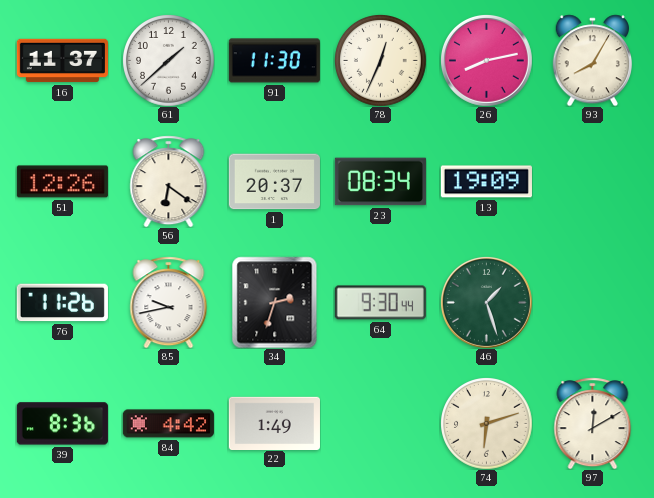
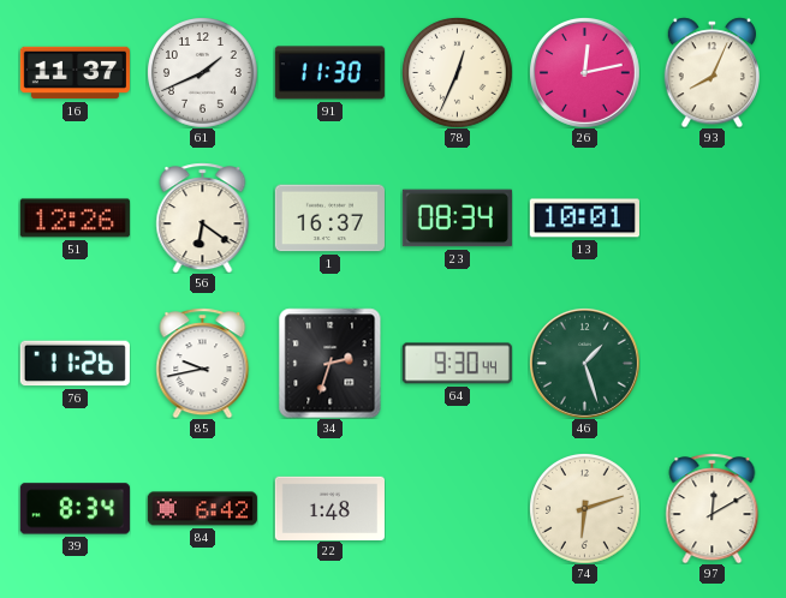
61: 1:38 -> 1:41 (203, 73)
26: 8:13 -> 12:13 (584, 72)
93: 8:05 -> 8:04 (711, 72)
1: 20:37 -> 16:37 (329, 219)
13: 19:09 -> 10:01 (584, 219)
39: 8:36 -> 8:34 (75, 509)
84: 4:42 -> 6:42 (202, 509)
22: 1:49 -> 1:48 (329, 508)
